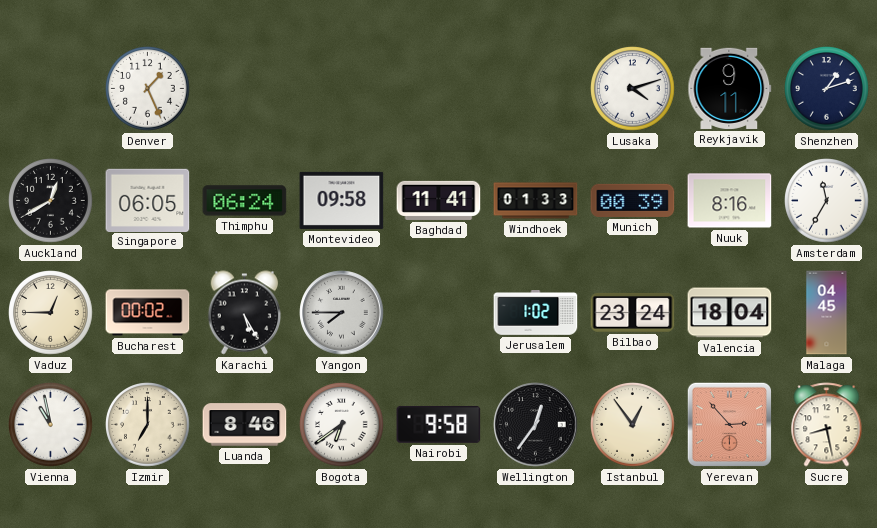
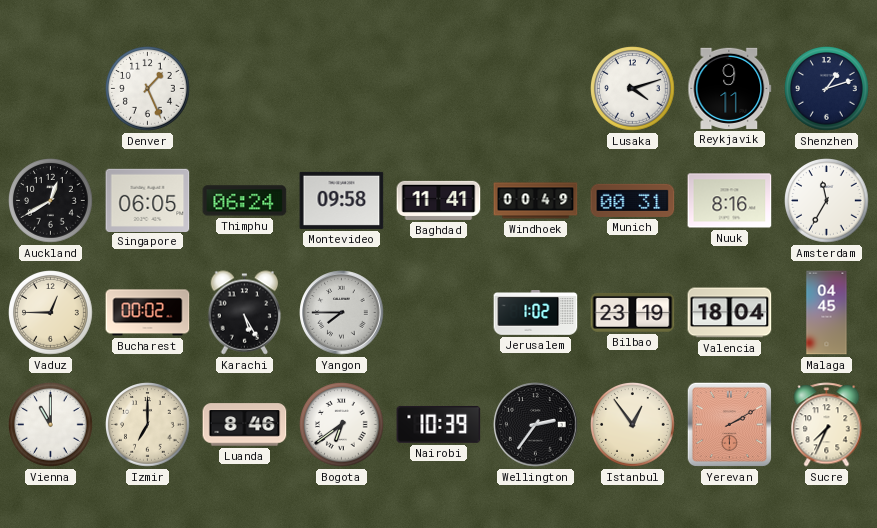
Windhoek: 01:33 -> 00:49 (536, 201)
Munich: 00:39 -> 00:31 (633, 200)
Bilbao: 23:24 -> 23:19 (633, 313)
Vienna: 10:58 -> 11:00 (51, 425)
Nairobi: 9:58 -> 10:39 (439, 424)
Wellington: 12:36 -> 2:36 (536, 425)
Yerevan: 2:53 -> 2:10 (729, 424)
Sucre: 8:28 -> 7:34 (827, 425)
